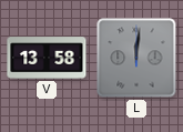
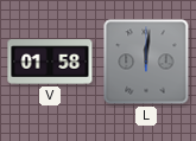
V: 13:58 -> 01:58 (50, 62)
